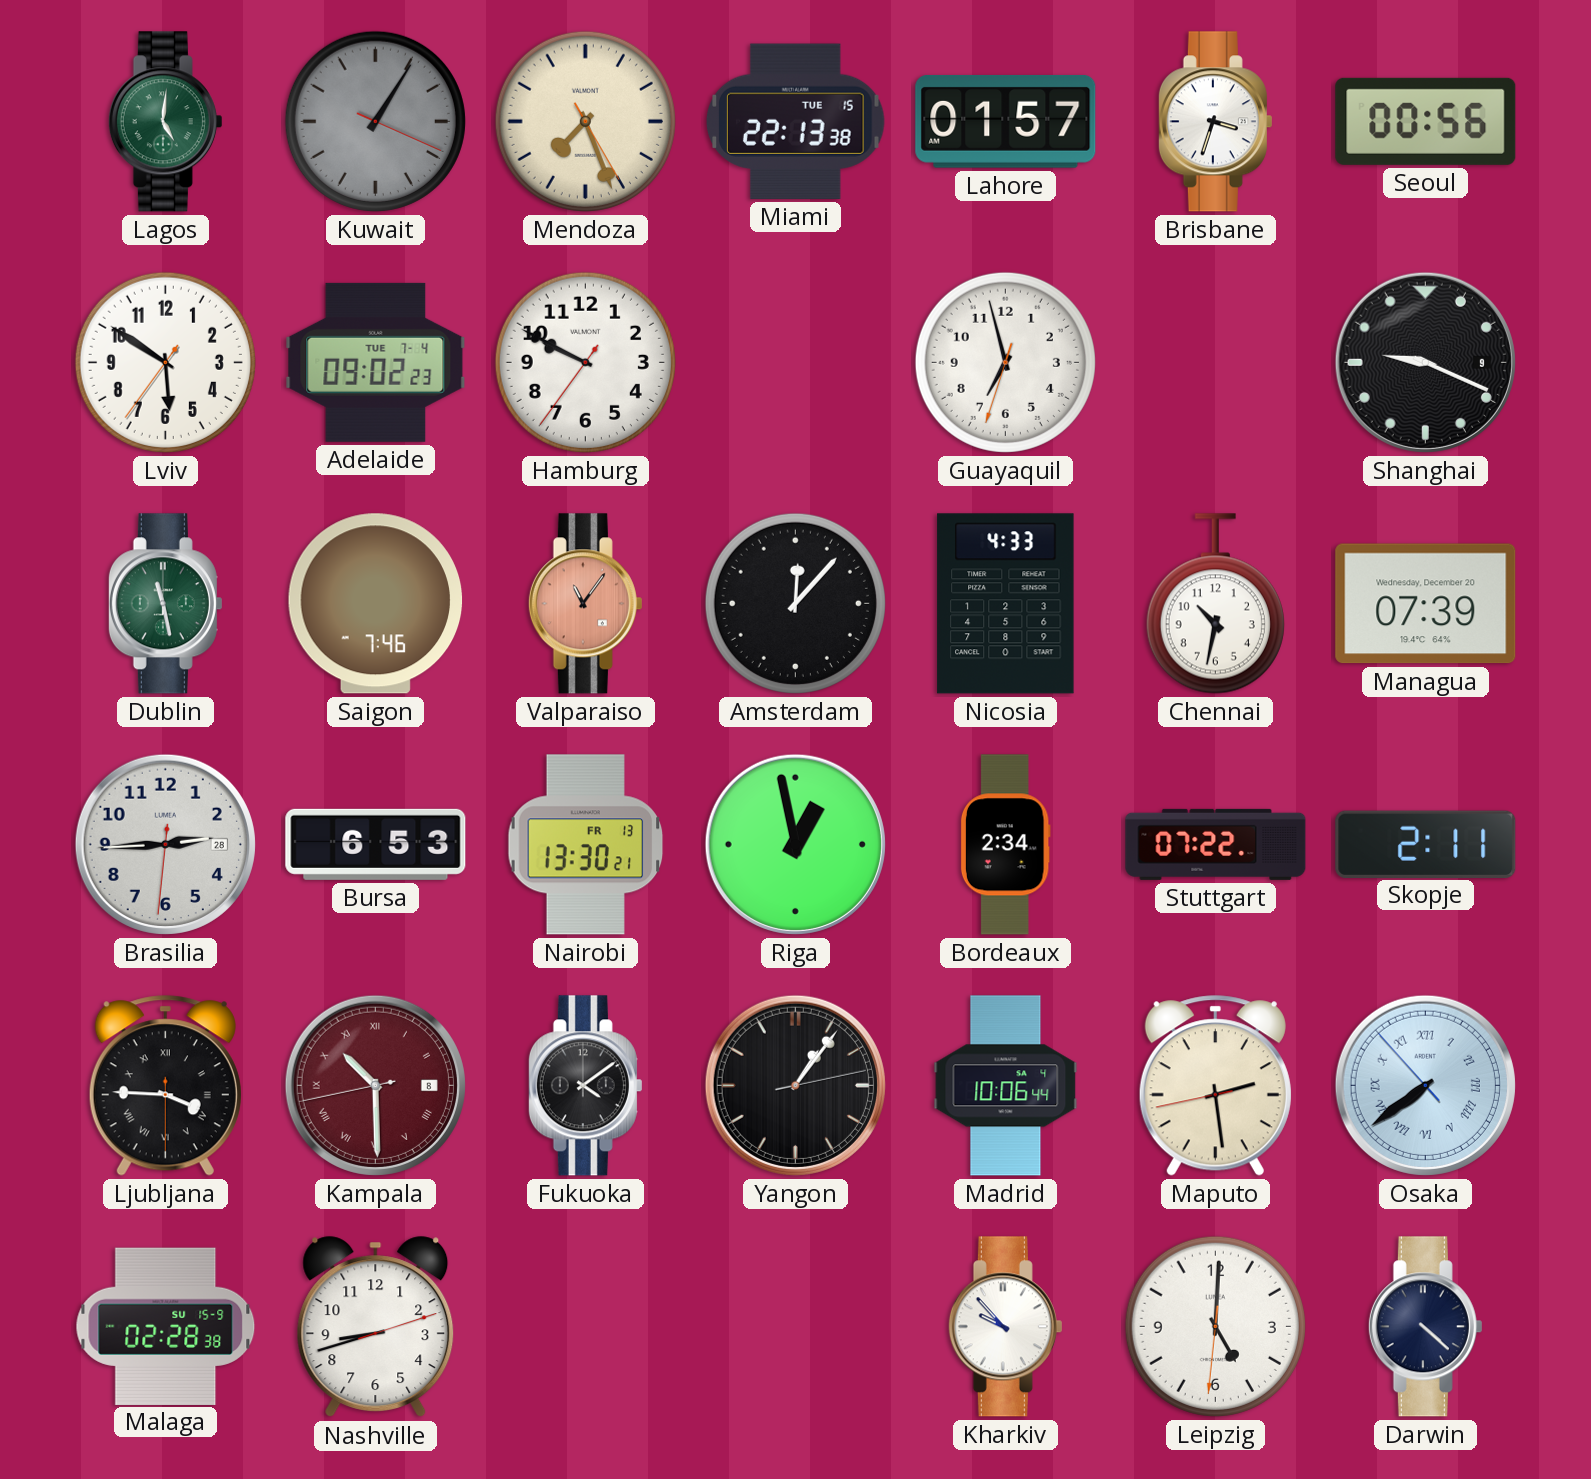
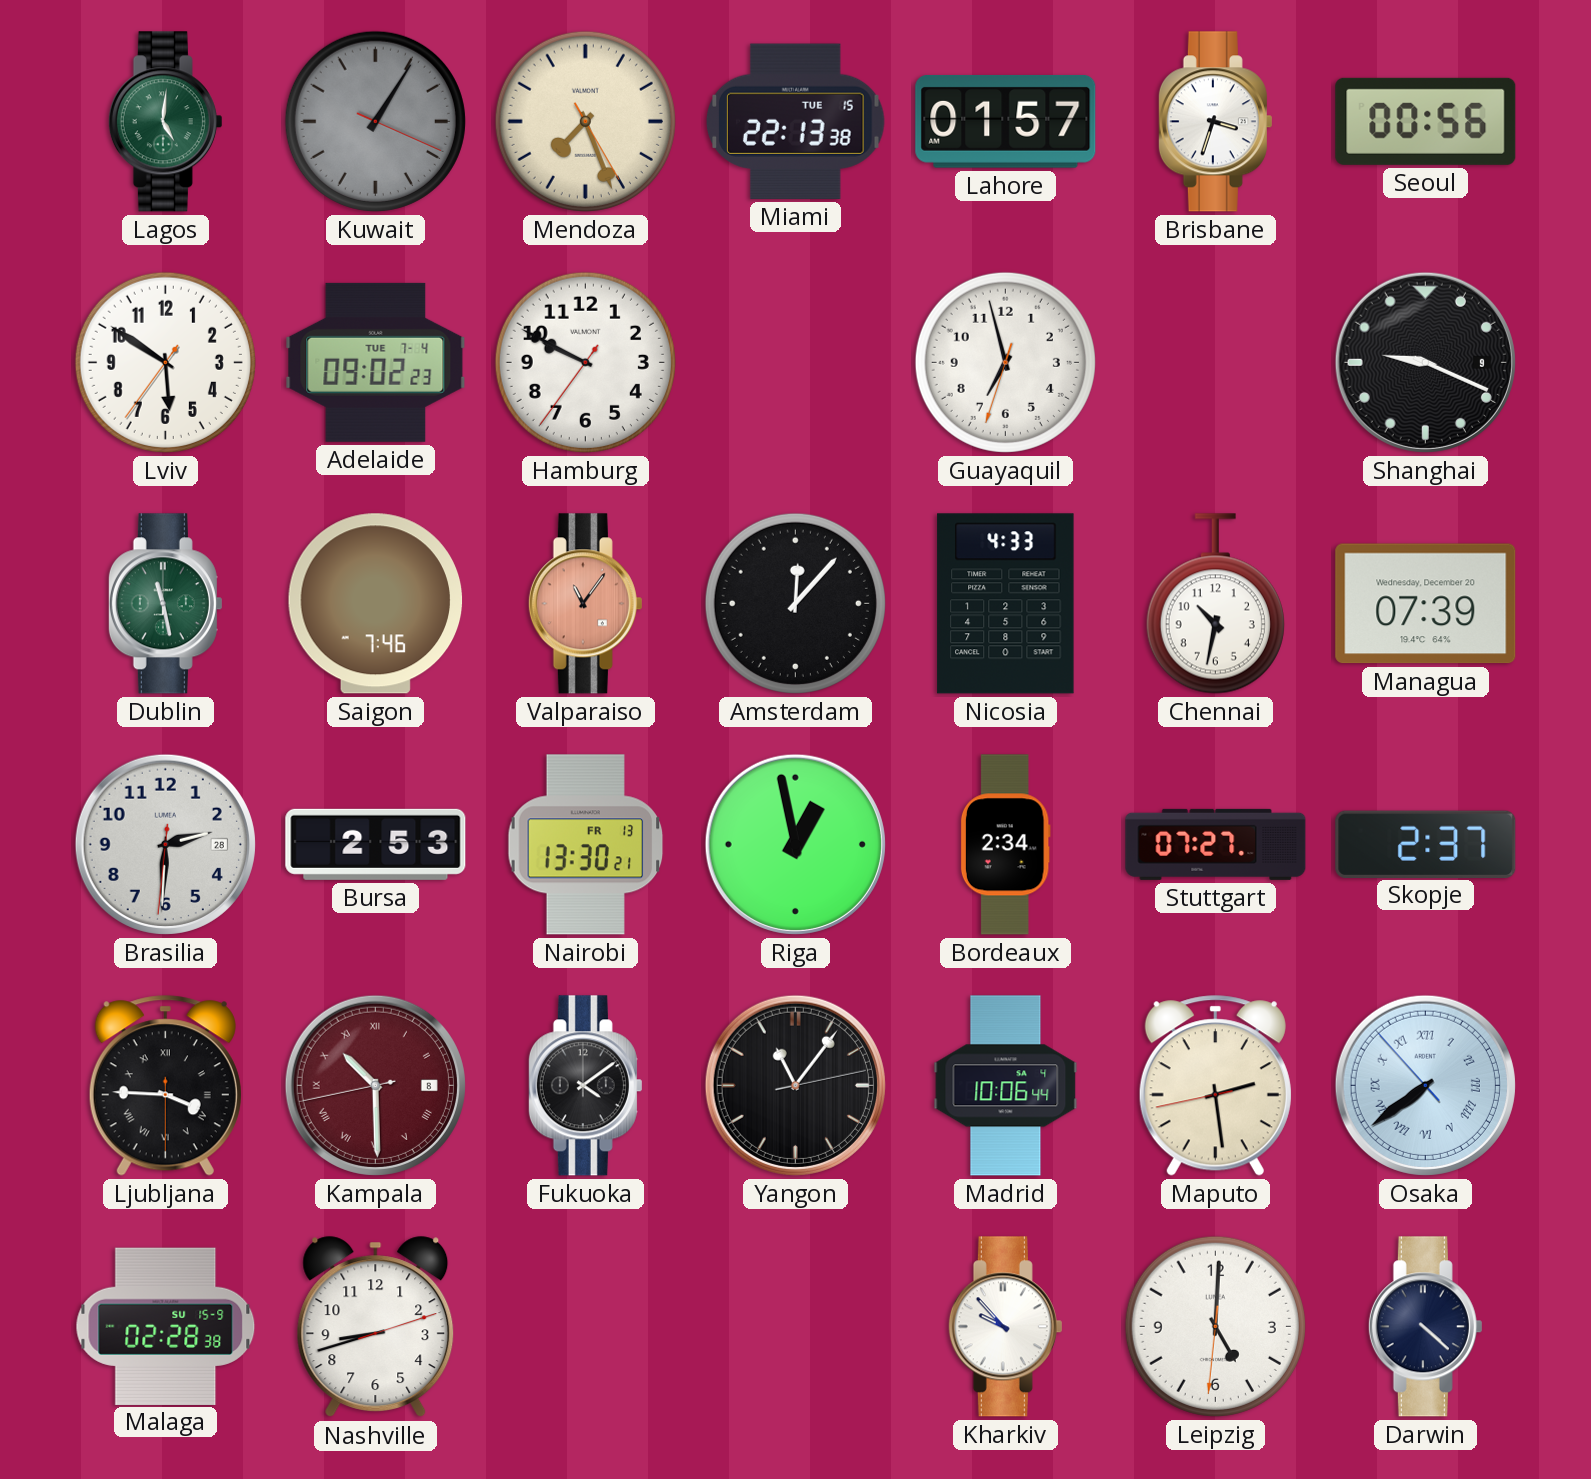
Brasilia: 2:44 -> 2:30 (165, 844)
Bursa: 6:53 -> 2:53 (376, 844)
Stuttgart: 07:22 -> 07:27 (1216, 844)
Skopje: 2:11 -> 2:37 (1426, 844)
Yangon: 1:06 -> 11:06 (795, 1085)
